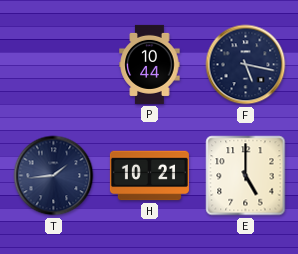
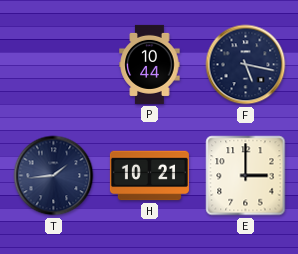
E: 5:00 -> 3:00 (246, 176)
